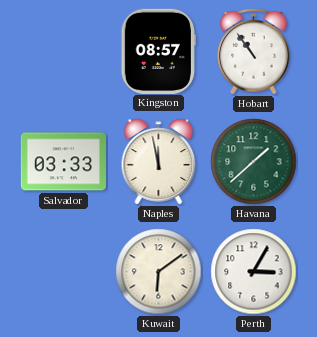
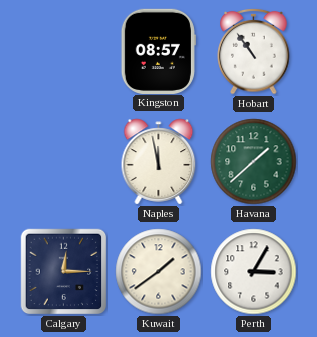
Salvador: 03:33 -> none (63, 162)
Calgary: none -> 12:15 (64, 272)
Kuwait: 6:09 -> 1:39 (159, 272)
